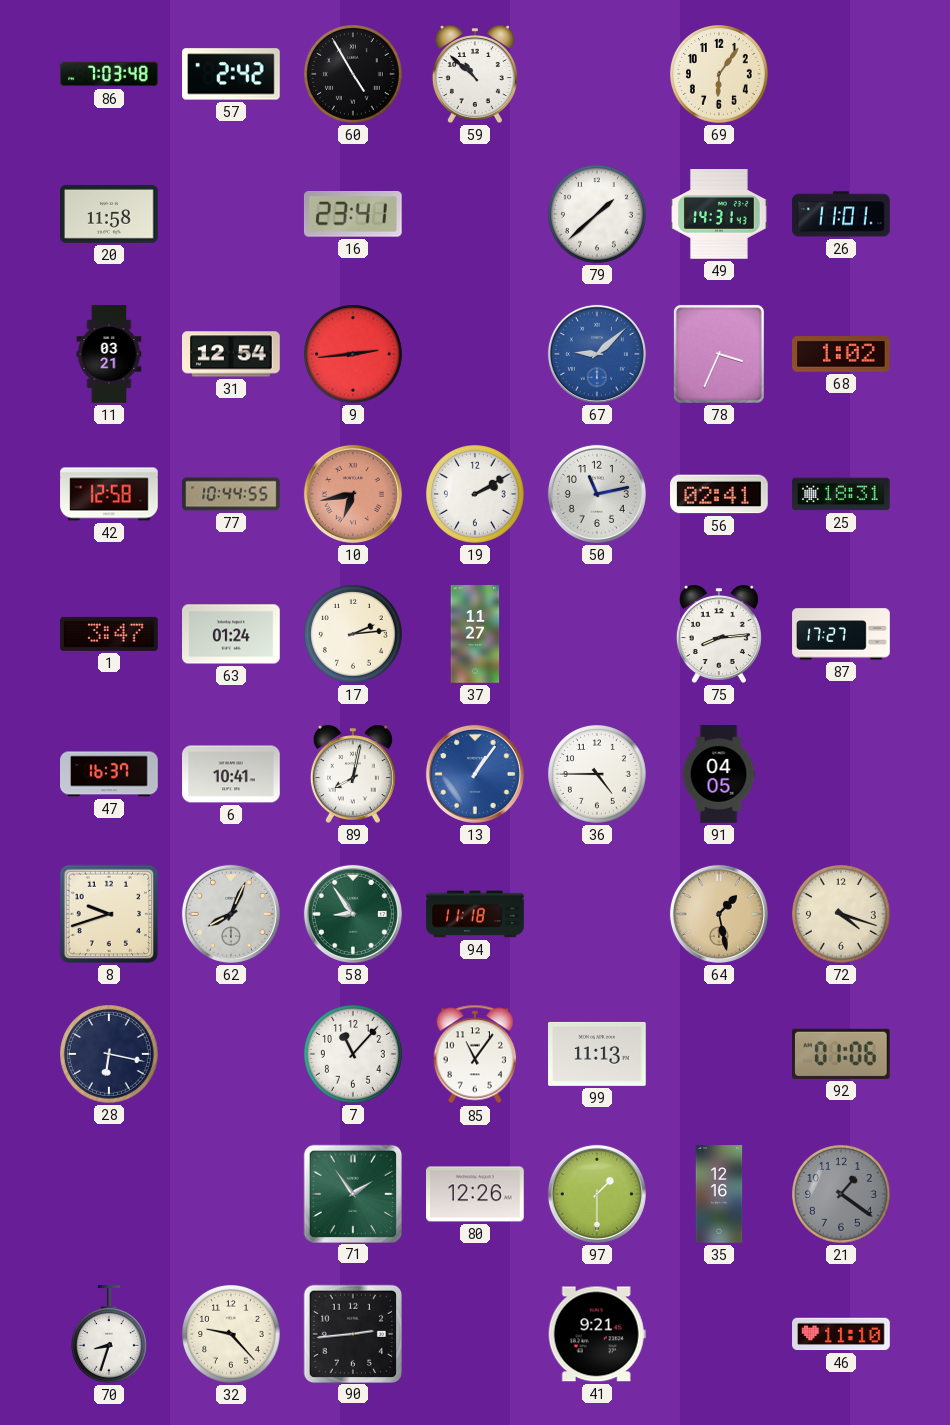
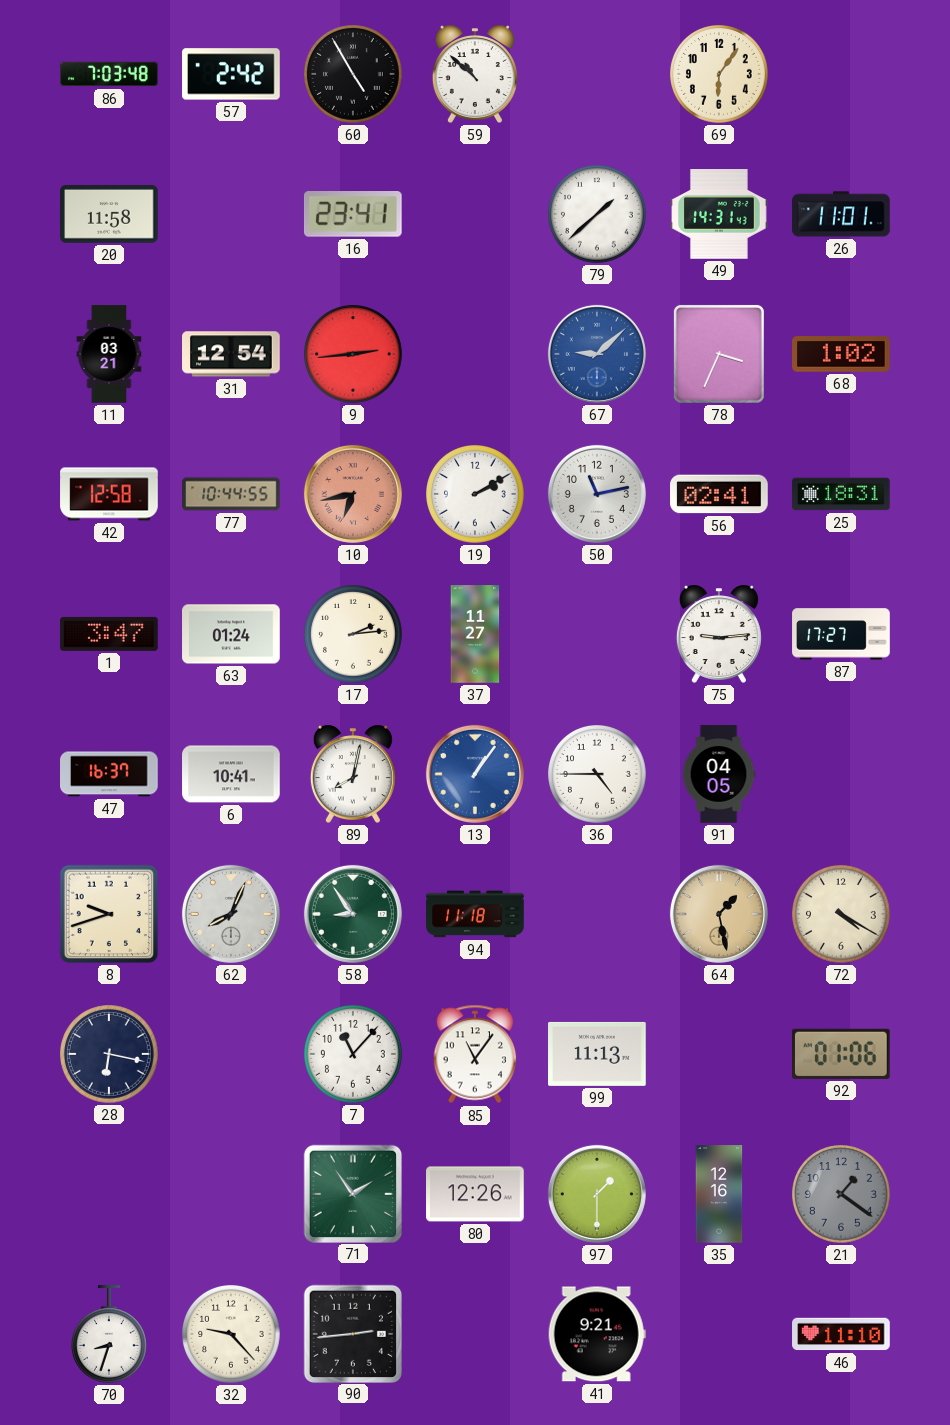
75: 8:14 -> 9:14 (719, 634)
72: 4:18 -> 4:20 (842, 915)
